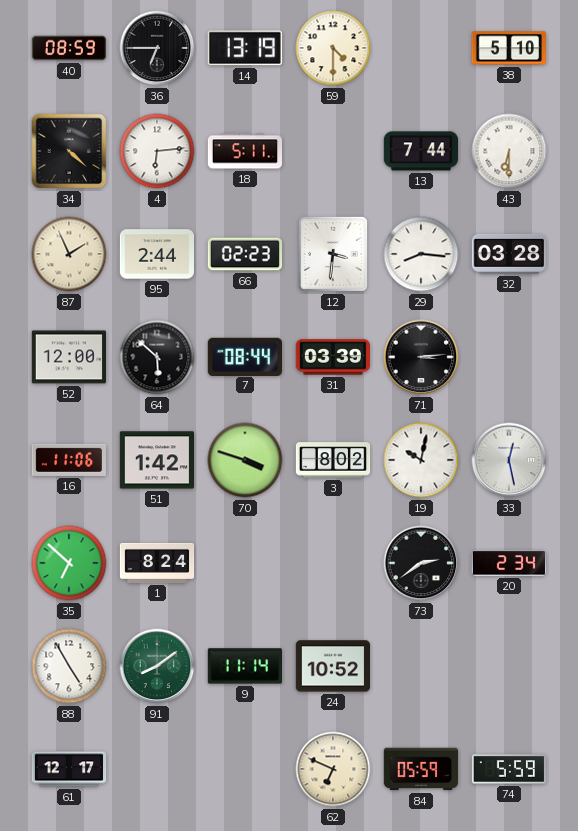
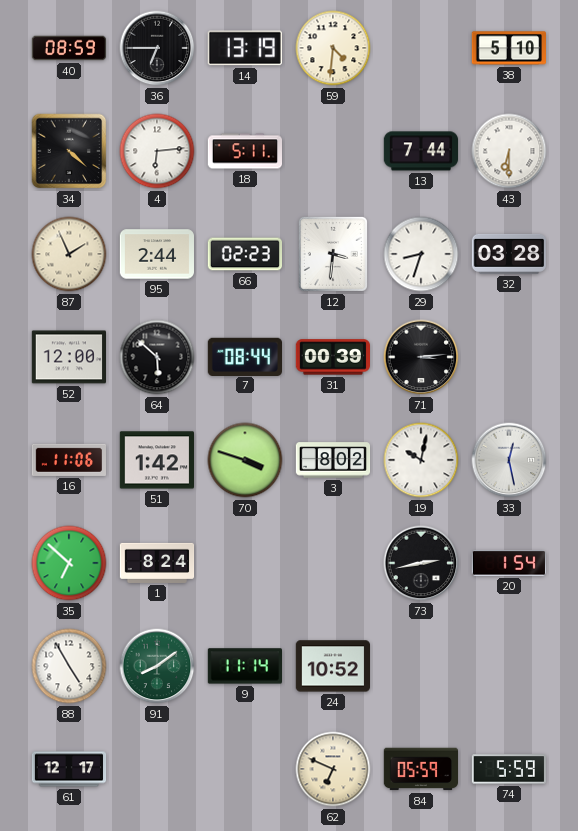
59: 4:30 -> 4:31 (333, 48)
29: 8:16 -> 8:33 (421, 254)
31: 03:39 -> 00:39 (332, 357)
73: 2:39 -> 2:43 (421, 563)
20: 2:34 -> 1:54 (508, 563)
